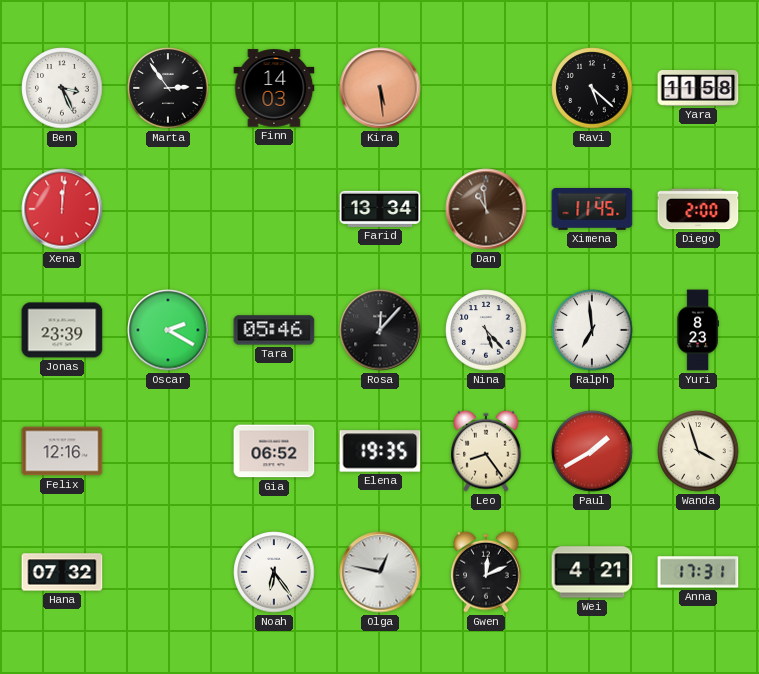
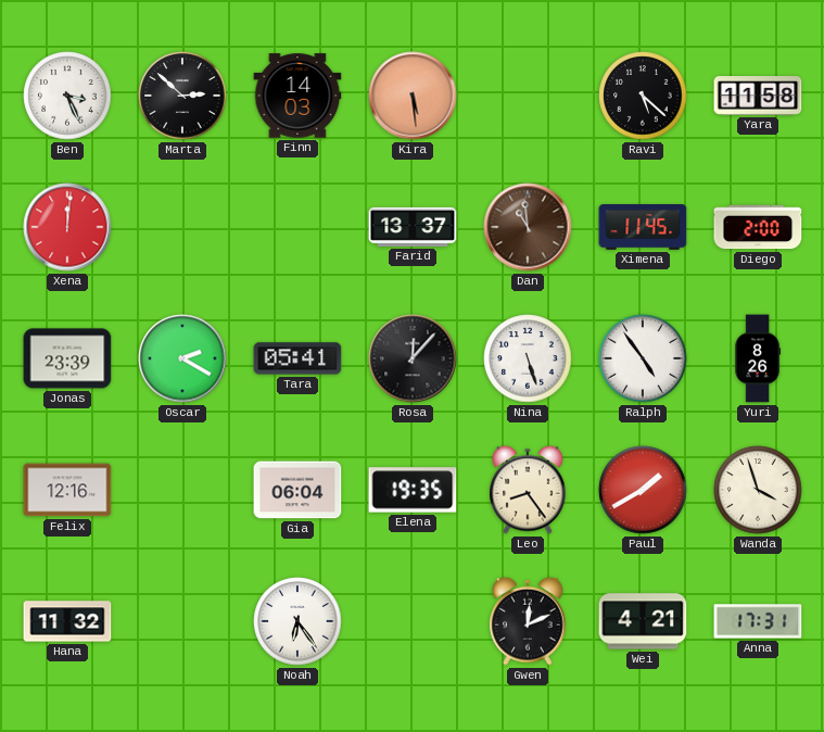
Marta: 2:54 -> 2:52 (182, 96)
Farid: 13:34 -> 13:37 (413, 227)
Tara: 05:46 -> 05:41 (297, 358)
Nina: 5:23 -> 5:27 (528, 358)
Ralph: 6:59 -> 4:54 (643, 358)
Yuri: 8:23 -> 8:26 (757, 358)
Gia: 06:52 -> 06:04 (297, 490)
Hana: 07:32 -> 11:32 (67, 621)
Olga: 12:47 -> none (380, 572)
